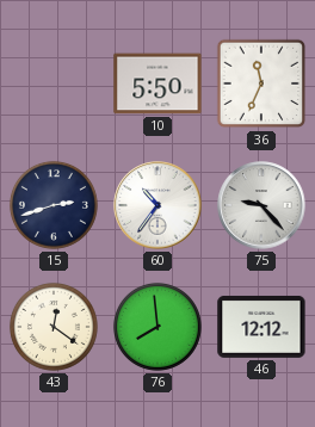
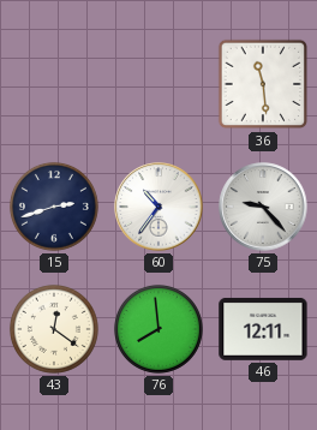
10: 5:50 -> none (157, 83)
36: 11:34 -> 11:29 (263, 84)
46: 12:12 -> 12:11 (263, 329)
